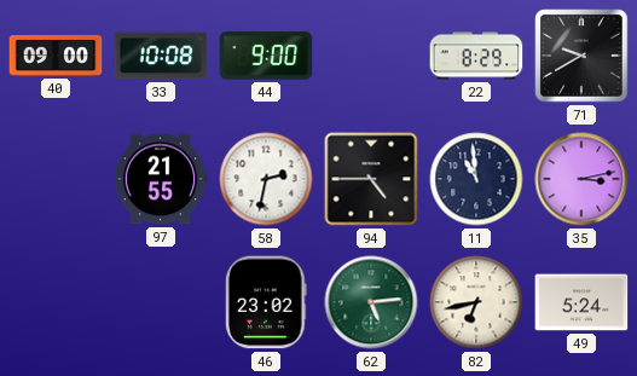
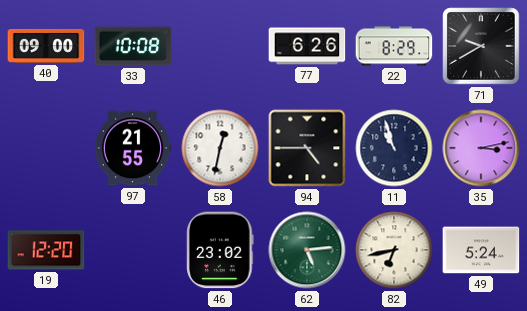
44: 9:00 -> none (266, 56)
77: none -> 6:26 (307, 46)
58: 2:32 -> 12:32 (220, 148)
11: 10:59 -> 10:57 (394, 148)
19: none -> 12:20 (46, 250)
